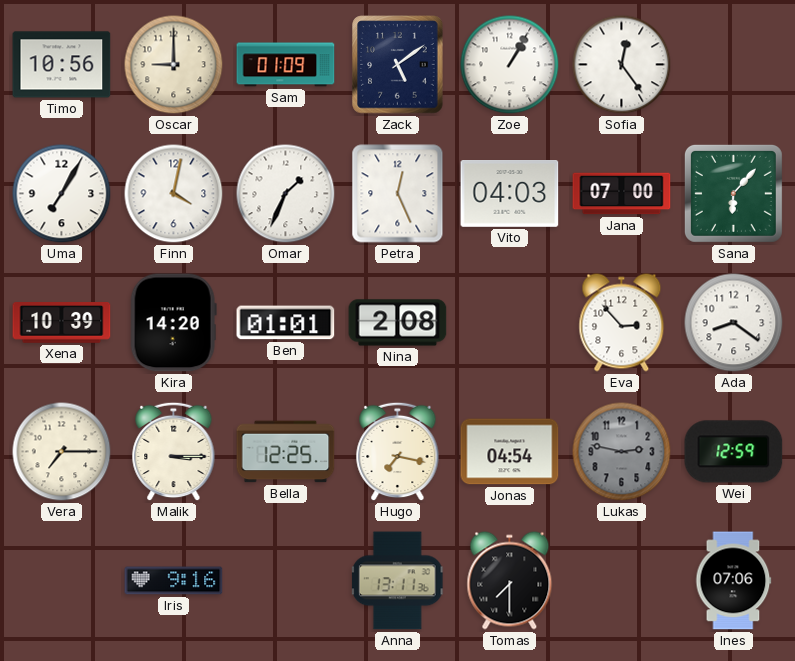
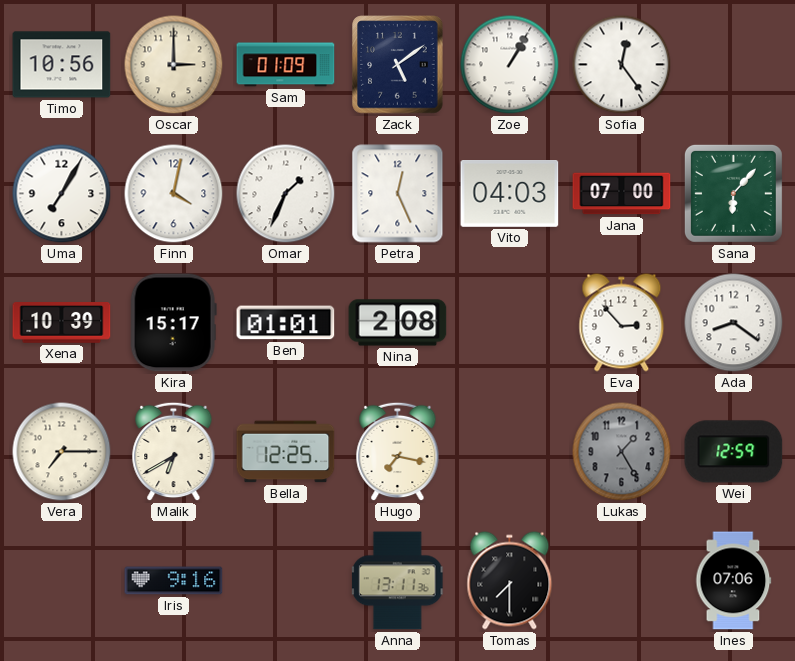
Oscar: 9:00 -> 3:00 (174, 65)
Kira: 14:20 -> 15:17 (173, 323)
Malik: 3:15 -> 6:40 (174, 452)
Jonas: 04:54 -> none (510, 452)
Lukas: 2:47 -> 1:25 (622, 452)
